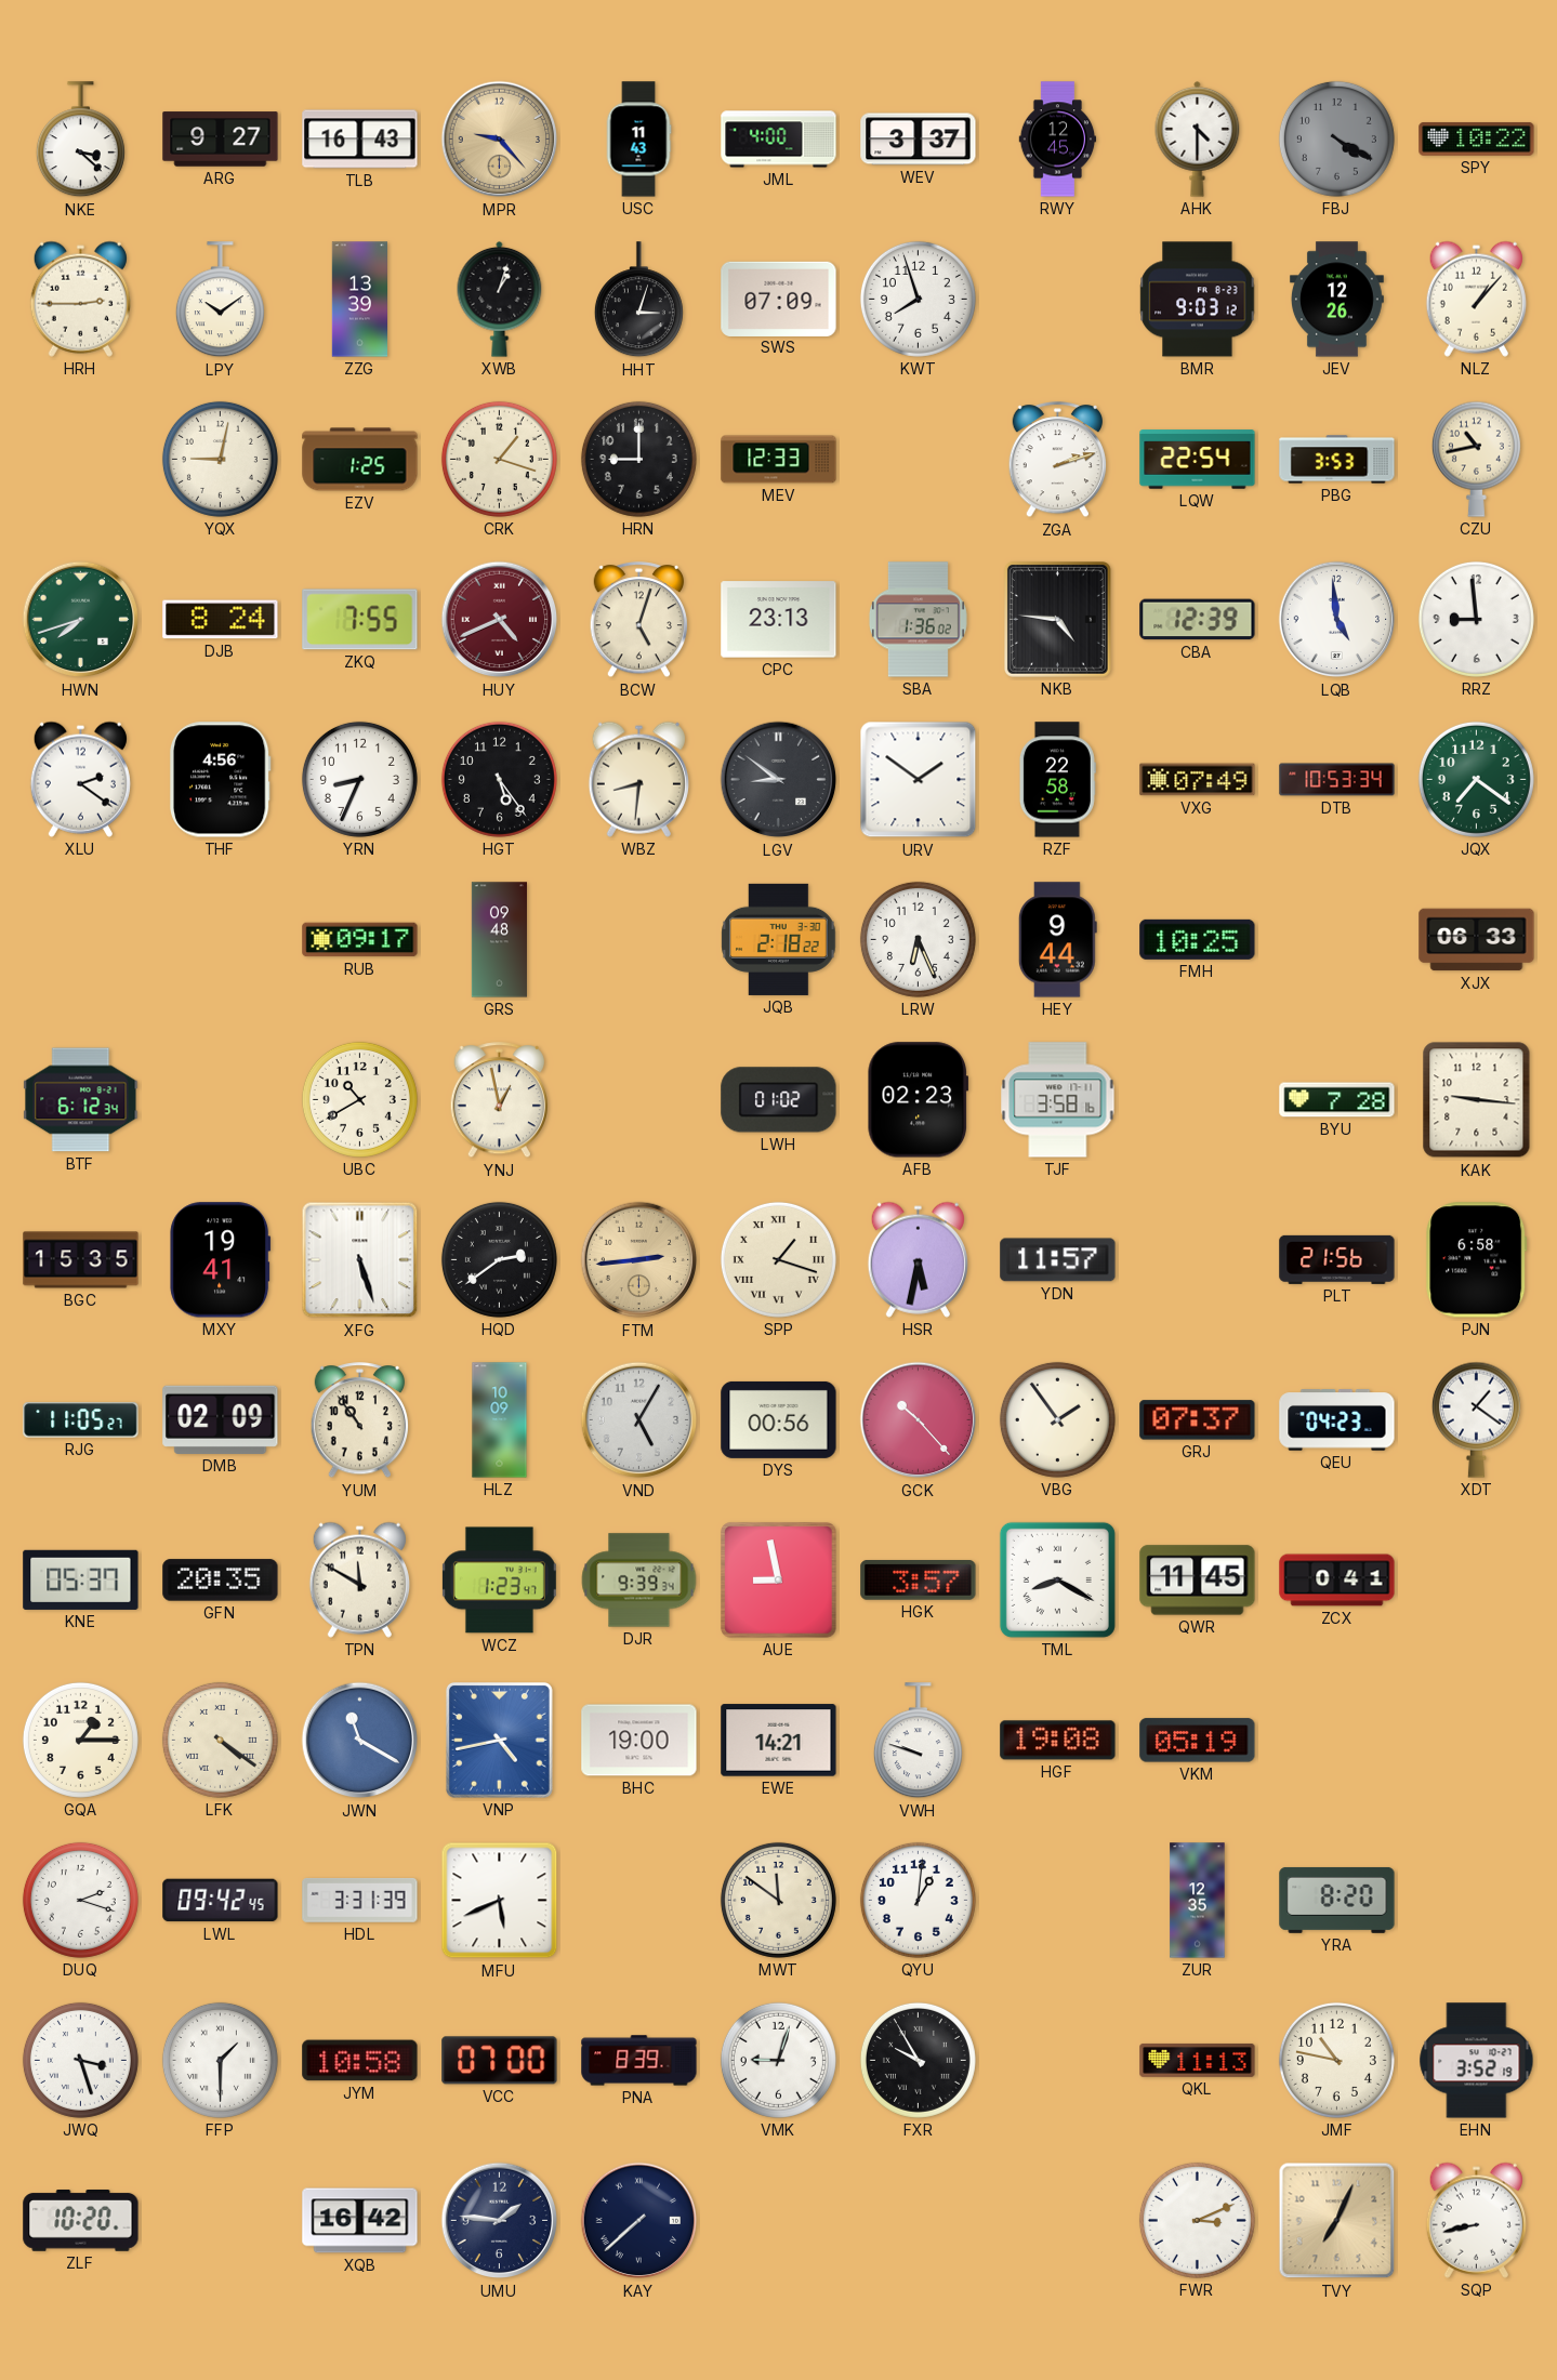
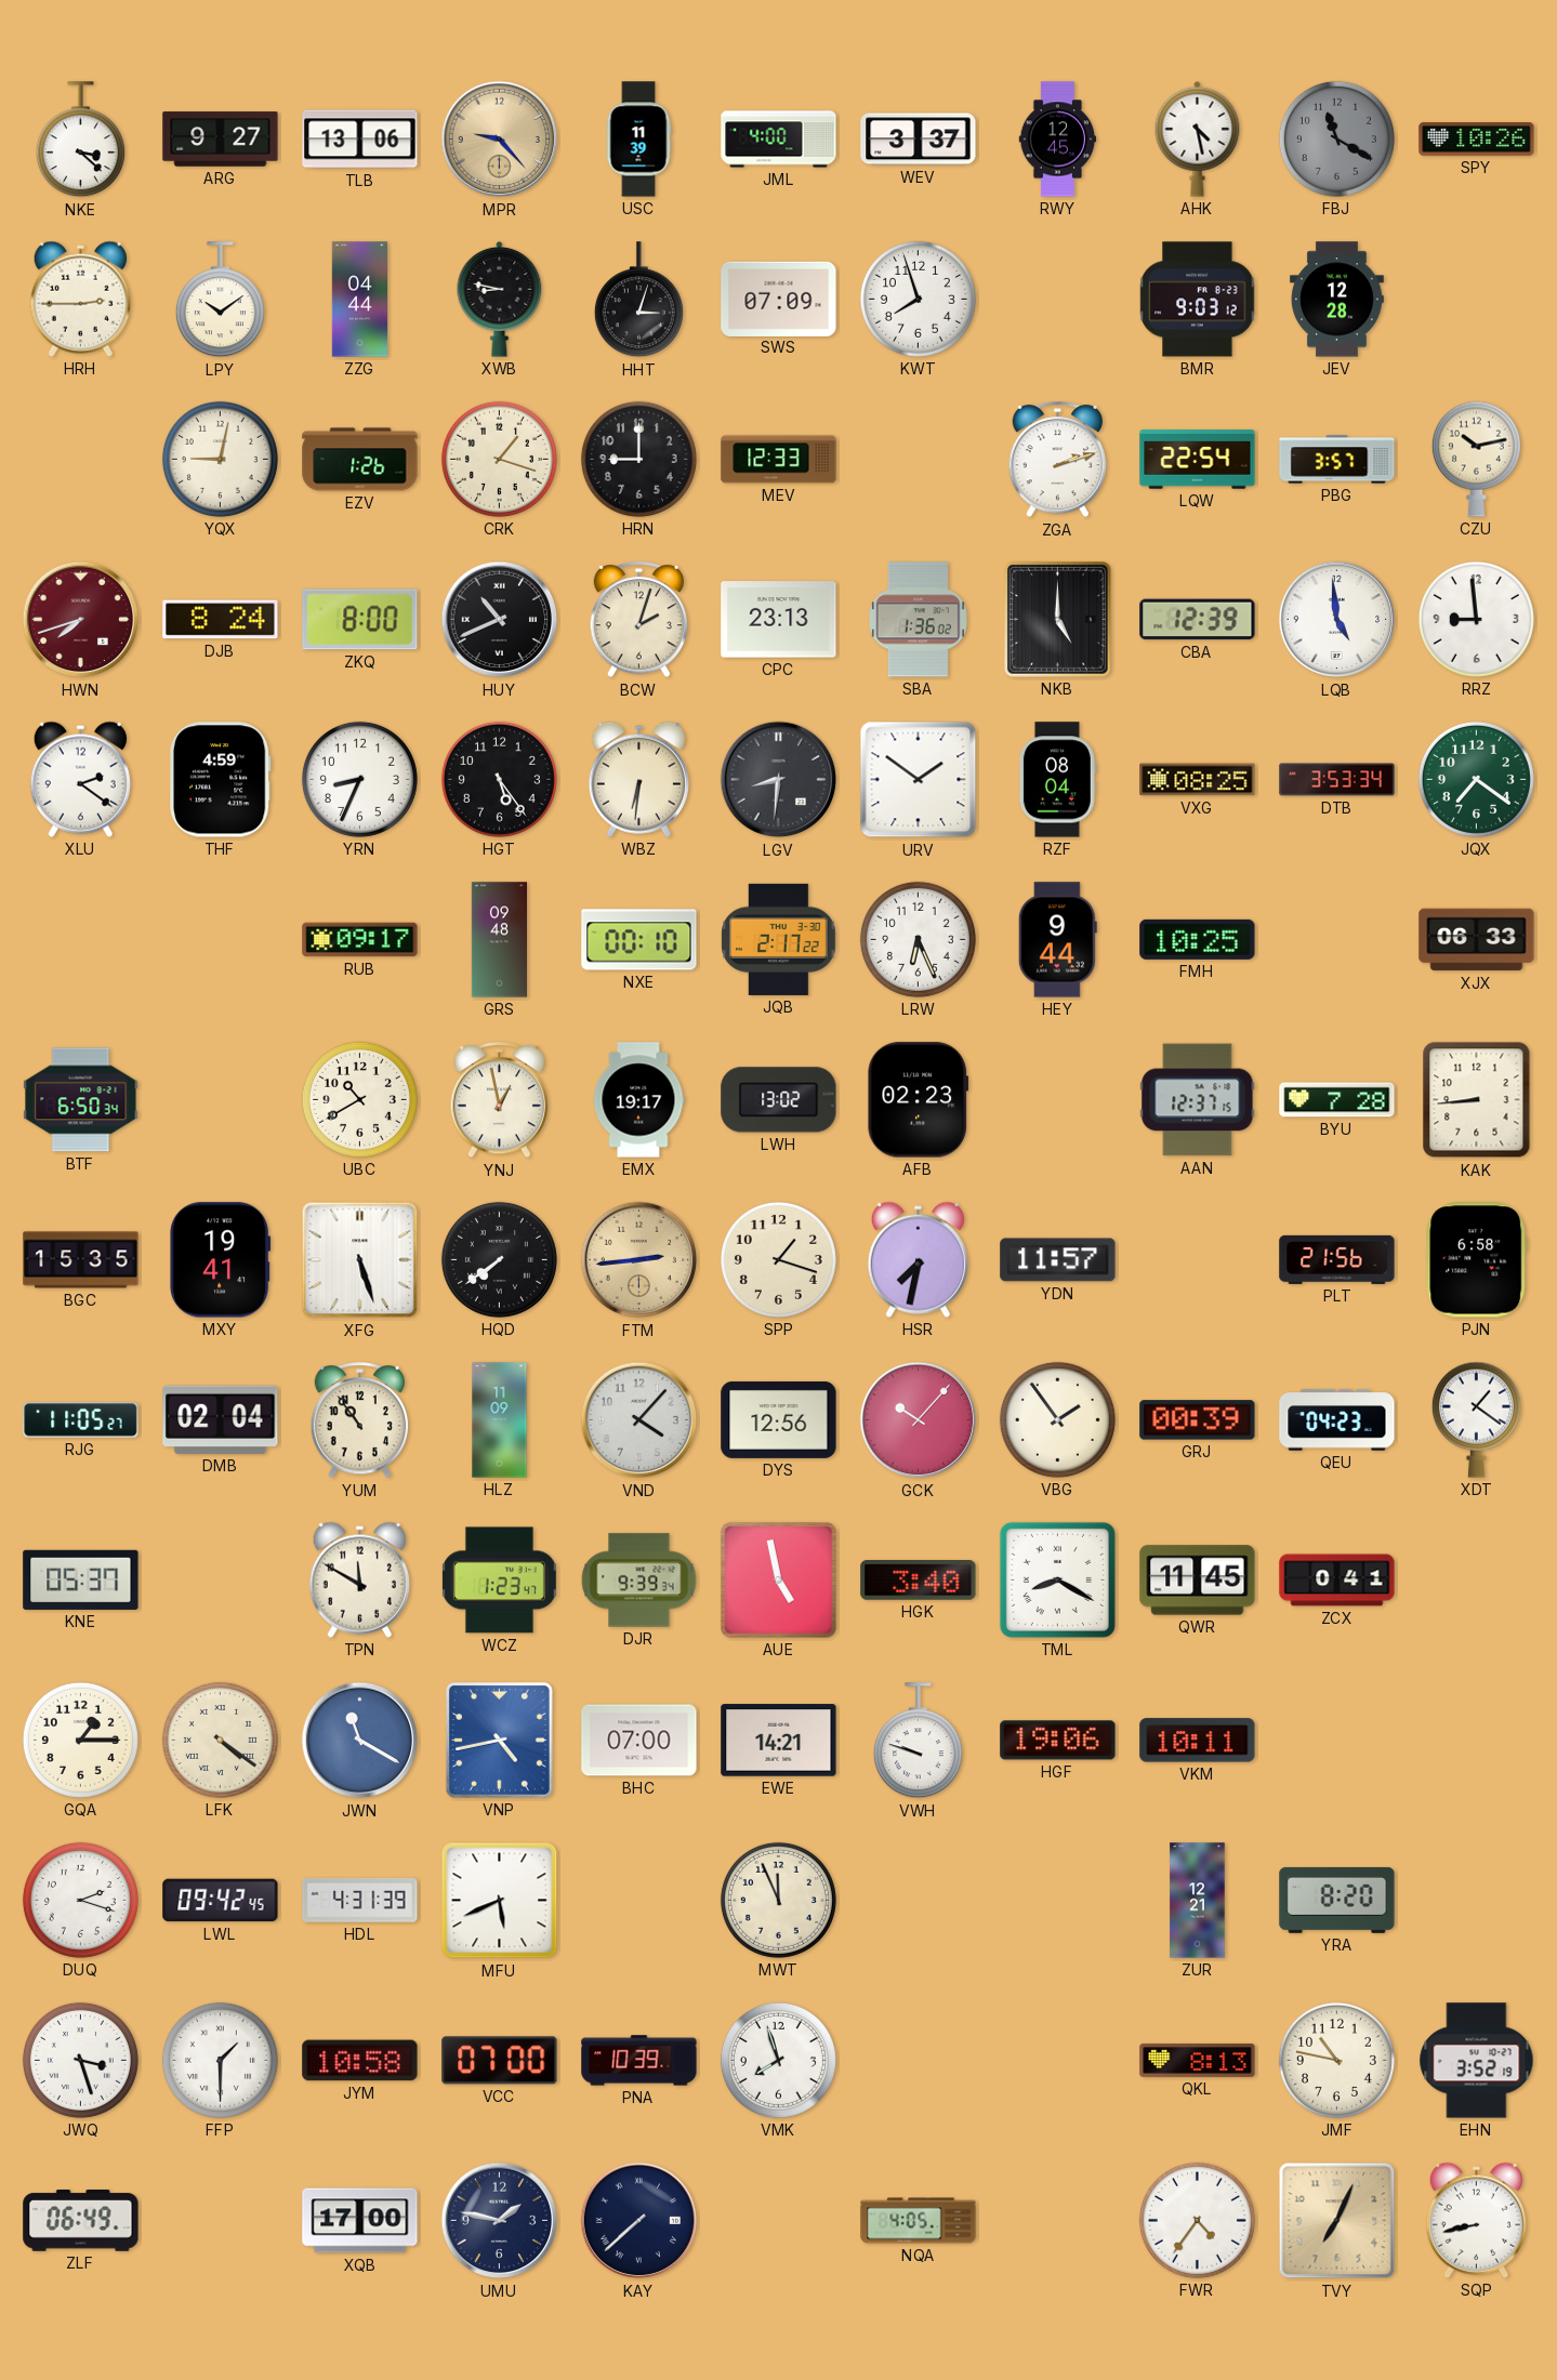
TLB: 16:43 -> 13:06 (360, 140)
USC: 11:43 -> 11:39 (638, 140)
AHK: 4:30 -> 4:28 (1198, 138)
FBJ: 4:20 -> 11:20 (1336, 138)
SPY: 10:22 -> 10:26 (1477, 140)
ZZG: 13:39 -> 04:44 (360, 300)
XWB: 1:03 -> 8:47 (500, 299)
JEV: 12:26 -> 12:28 (1336, 300)
NLZ: 1:07 -> none (1476, 299)
EZV: 1:25 -> 1:26 (360, 460)
PBG: 3:53 -> 3:57 (1337, 460)
CZU: 10:43 -> 10:13 (1476, 459)
HWN dial: green -> burgundy (81, 620)
ZKQ: 7:55 -> 8:00 (360, 620)
HUY: 4:41 -> 10:41 (500, 620)
HUY dial: burgundy -> black (500, 620)
BCW: 5:03 -> 2:03 (638, 620)
NKB: 4:46 -> 5:00 (1057, 619)
THF: 4:56 -> 4:59 (221, 780)
WBZ: 8:31 -> 6:31 (638, 779)
LGV: 8:51 -> 8:31 (779, 780)
RZF: 22:58 -> 08:04 (1057, 780)
VXG: 07:49 -> 08:25 (1198, 780)
DTB: 10:53 -> 3:53 (1337, 780)
NXE: none -> 00:10 (639, 940)
JQB: 2:18 -> 2:17 (779, 939)
BTF: 6:12 -> 6:50 (81, 1100)
EMX: none -> 19:17 (638, 1100)
LWH: 01:02 -> 13:02 (779, 1100)
TJF: 3:58 -> none (1058, 1100)
AAN: none -> 12:37 (1198, 1100)
KAK: 9:16 -> 8:44 (1477, 1100)
HQD: 2:39 -> 7:39 (499, 1259)
SPP numerals: Roman -> Arabic (778, 1259)
HSR: 5:32 -> 7:32 (918, 1259)
DMB: 02:09 -> 02:04 (221, 1419)
HLZ: 10:09 -> 11:09 (500, 1420)
VND: 5:05 -> 4:07 (639, 1420)
DYS: 00:56 -> 12:56 (779, 1419)
GCK: 10:23 -> 10:07 (919, 1420)
GRJ: 07:37 -> 00:39 (1198, 1420)
GFN: 20:35 -> none (221, 1581)
AUE: 8:58 -> 4:58 (779, 1581)
HGK: 3:57 -> 3:40 (919, 1581)
BHC: 19:00 -> 07:00 (639, 1741)
HGF: 19:08 -> 19:06 (1058, 1741)
VKM: 05:19 -> 10:11 (1198, 1741)
HDL: 3:31 -> 4:31 (360, 1900)
MWT: 11:51 -> 11:56 (778, 1900)
QYU: 1:01 -> none (918, 1900)
ZUR: 12:35 -> 12:21 (1198, 1901)
PNA: 8:39 -> 10:39 (639, 2061)
VMK: 9:03 -> 7:57 (778, 2060)
FXR: 9:55 -> none (918, 2060)
QKL: 11:13 -> 8:13 (1198, 2061)
ZLF: 10:20 -> 06:49 (81, 2221)
XQB: 16:42 -> 17:00 (360, 2221)
UMU: 1:46 -> 1:47 (500, 2221)
NQA: none -> 4:05 (919, 2221)
FWR: 3:11 -> 4:36 (1197, 2220)
